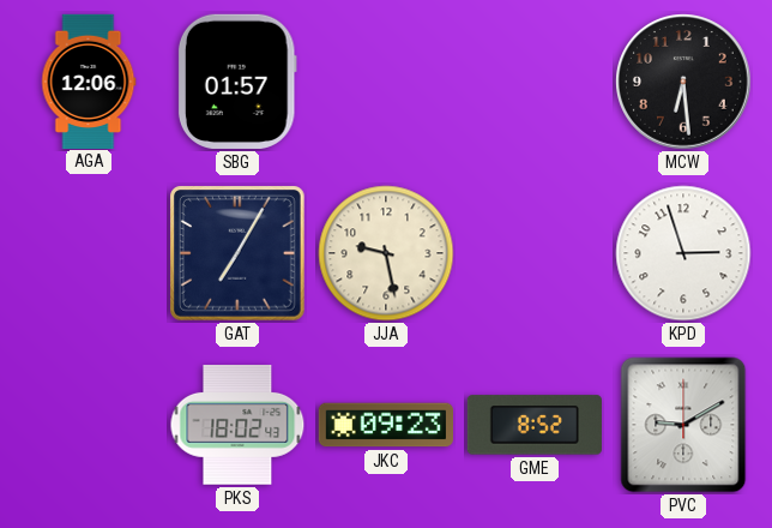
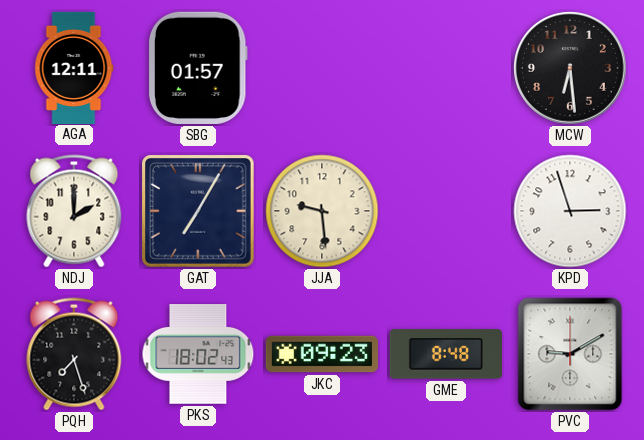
AGA: 12:06 -> 12:11 (74, 67)
NDJ: none -> 2:00 (74, 211)
JJA: 9:28 -> 9:29 (322, 211)
PQH: none -> 7:27 (74, 354)
GME: 8:52 -> 8:48 (446, 354)
